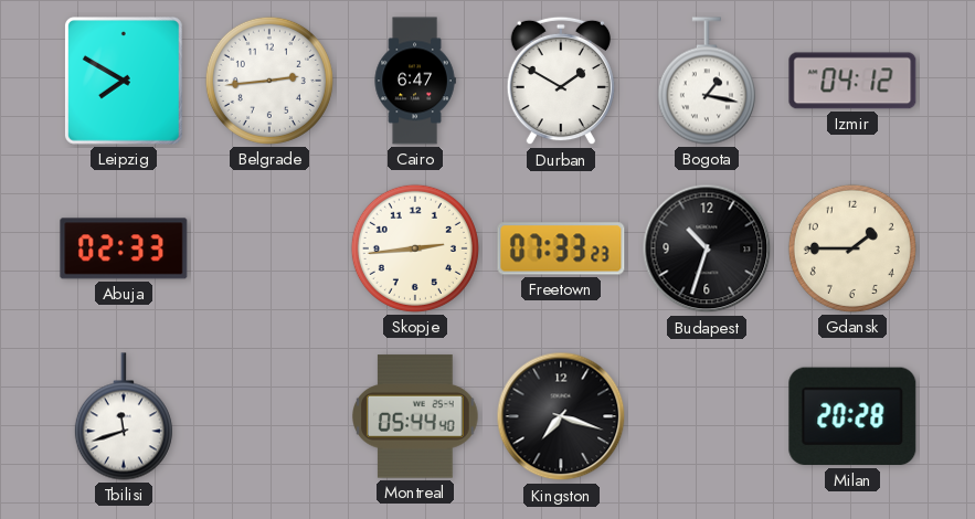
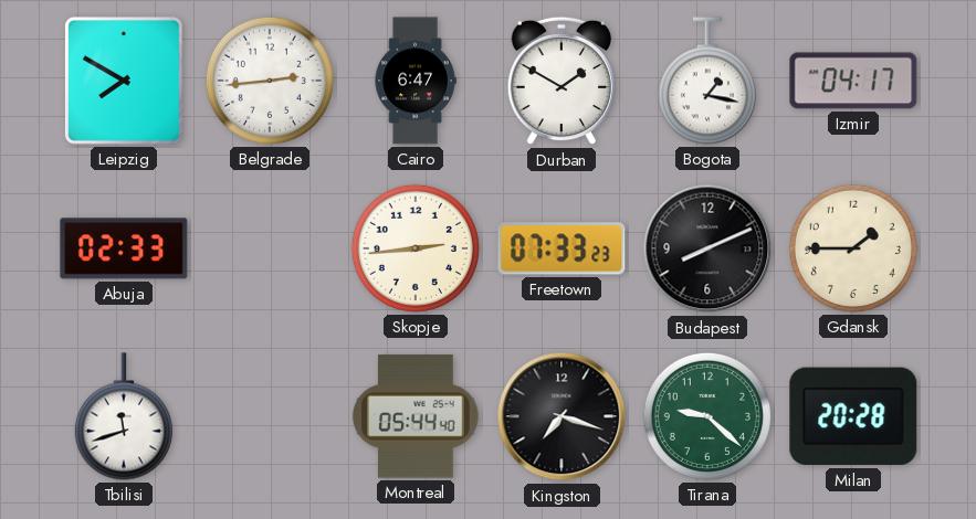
Izmir: 04:12 -> 04:17 (853, 81)
Budapest: 10:33 -> 8:11 (707, 248)
Tirana: none -> 9:22 (707, 416)
